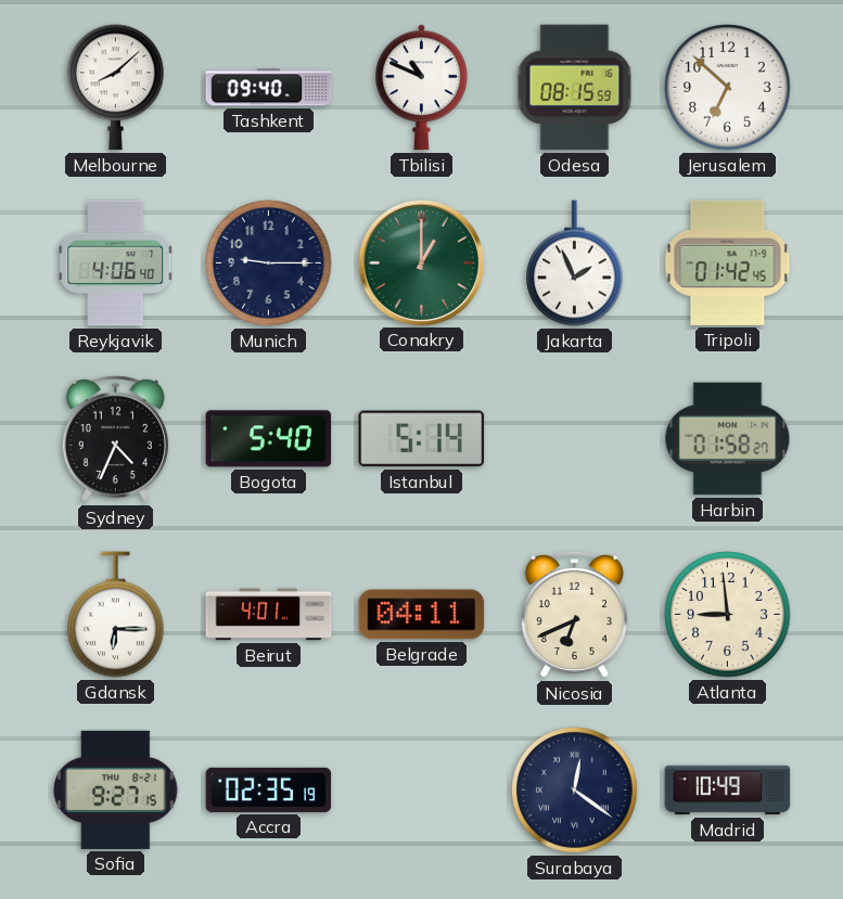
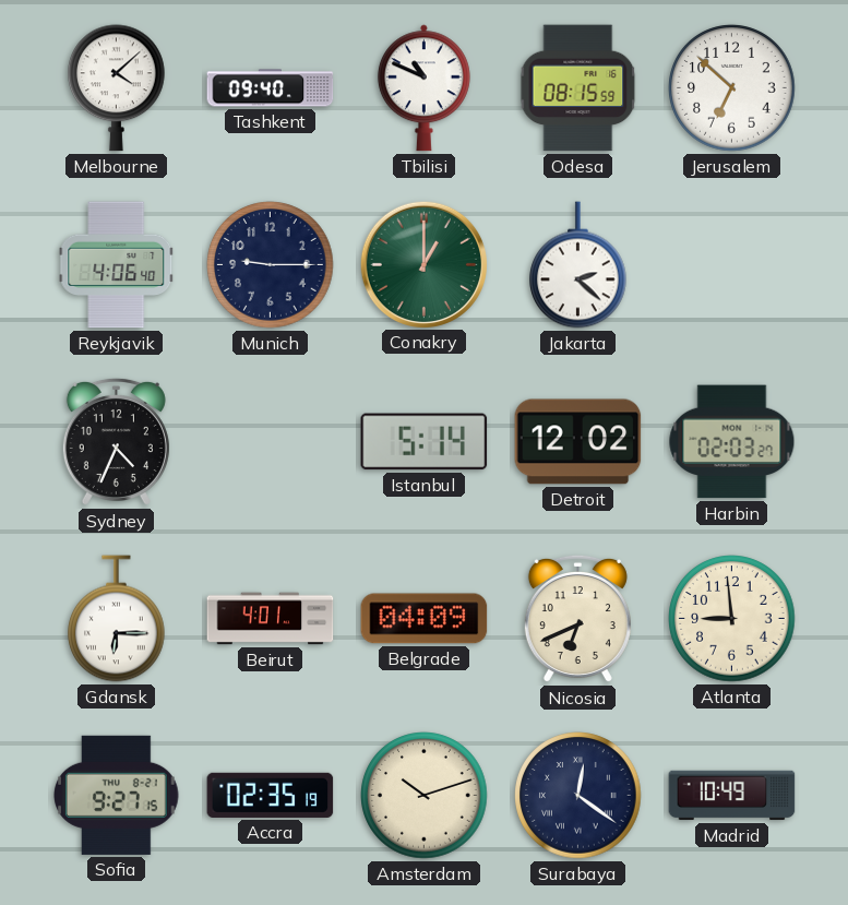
Melbourne: 8:08 -> 4:08 (117, 88)
Jakarta: 1:56 -> 2:22 (578, 265)
Tripoli: 01:42 -> none (728, 262)
Bogota: 5:40 -> none (269, 439)
Detroit: none -> 12:02 (578, 442)
Harbin: 01:58 -> 02:03 (732, 442)
Belgrade: 04:11 -> 04:09 (425, 619)
Amsterdam: none -> 10:12 (425, 796)
